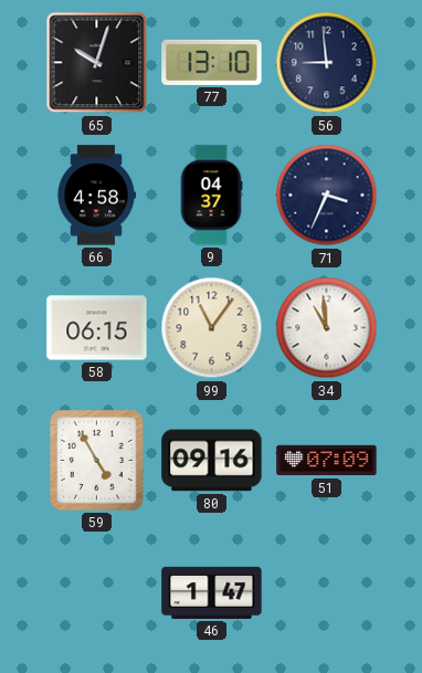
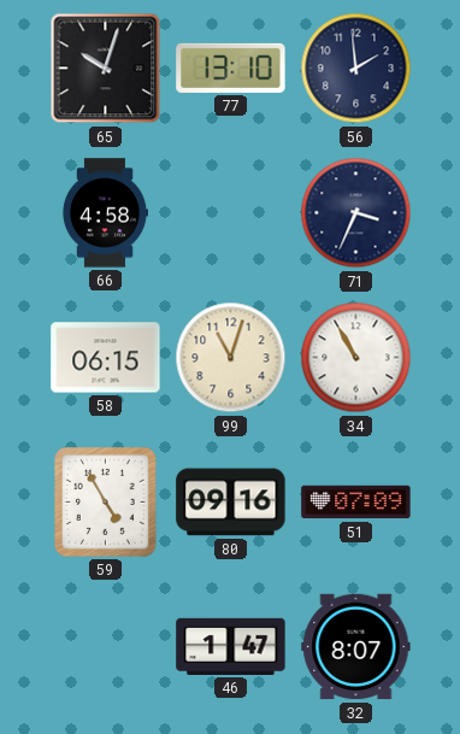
56: 8:59 -> 1:59 (356, 69)
9: 04:37 -> none (211, 196)
99: 11:06 -> 11:03 (231, 358)
34: 10:59 -> 10:55 (356, 358)
32: none -> 8:07 (356, 647)
